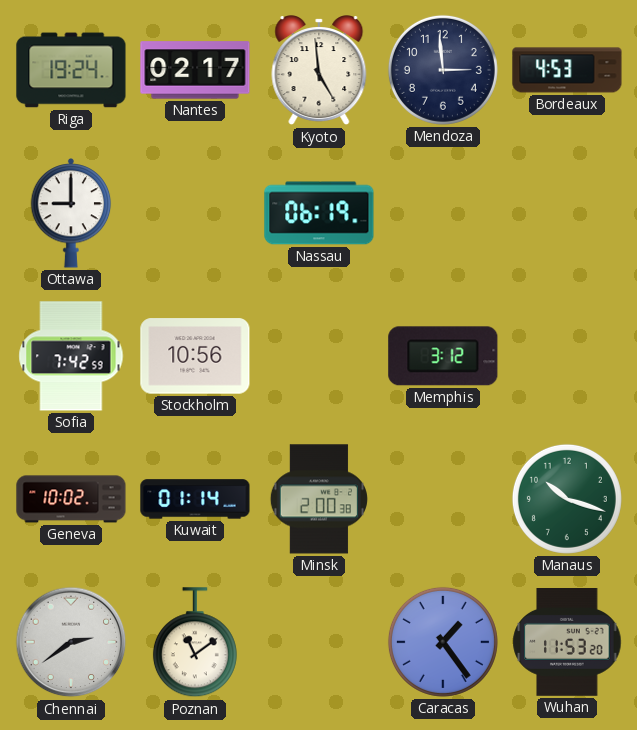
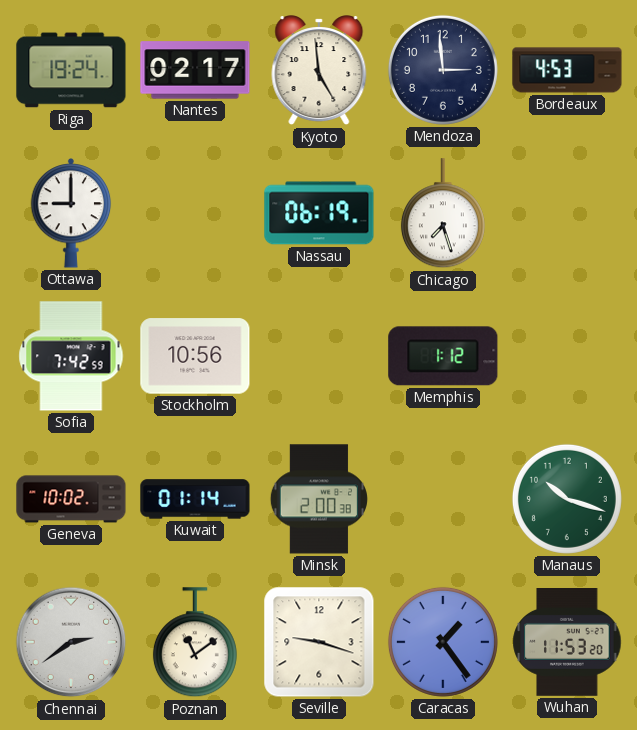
Chicago: none -> 7:27 (443, 214)
Memphis: 3:12 -> 1:12 (443, 356)
Seville: none -> 9:18 (319, 642)
